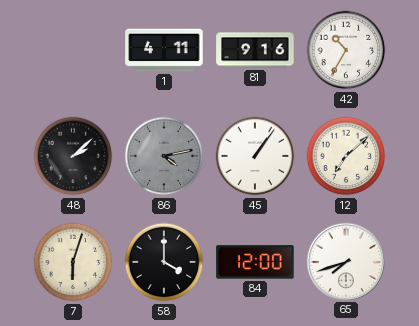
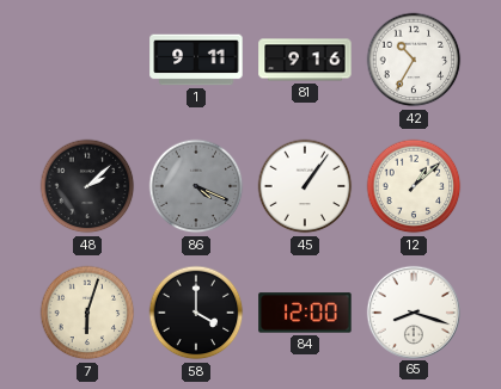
1: 4:11 -> 9:11 (196, 60)
86: 4:13 -> 4:19 (196, 186)
12: 7:08 -> 1:08 (414, 186)
65: 7:42 -> 8:18 (414, 311)
